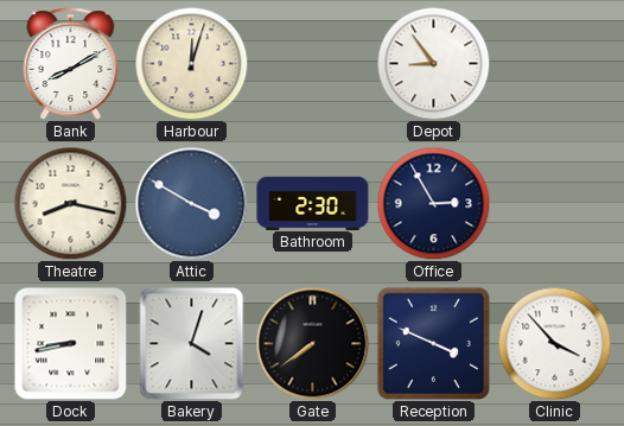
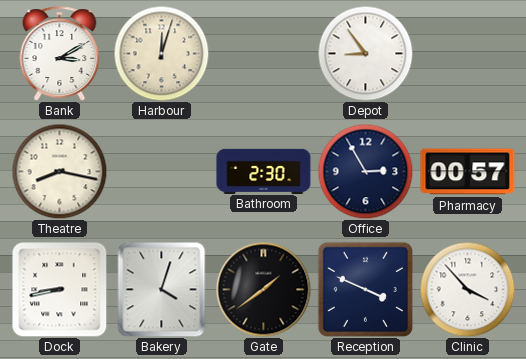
Bank: 8:10 -> 3:10 (60, 54)
Attic: 3:50 -> none (191, 203)
Pharmacy: none -> 00:57 (468, 172)
Gate: 7:39 -> 1:39 (263, 289)
